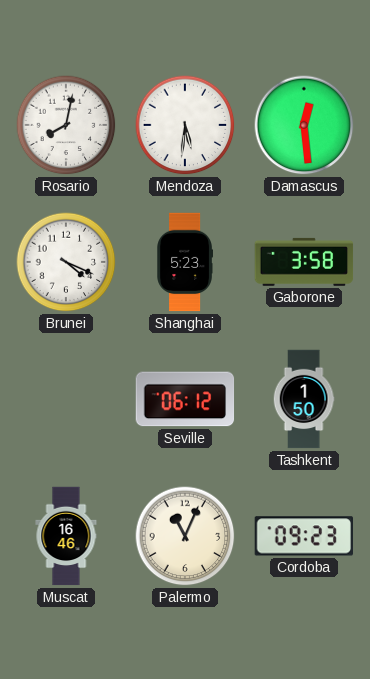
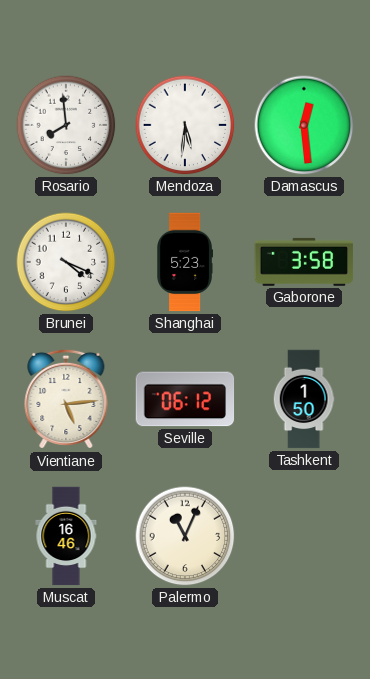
Rosario: 8:02 -> 7:59 (66, 125)
Vientiane: none -> 5:14 (66, 399)
Cordoba: 09:23 -> none (303, 536)
